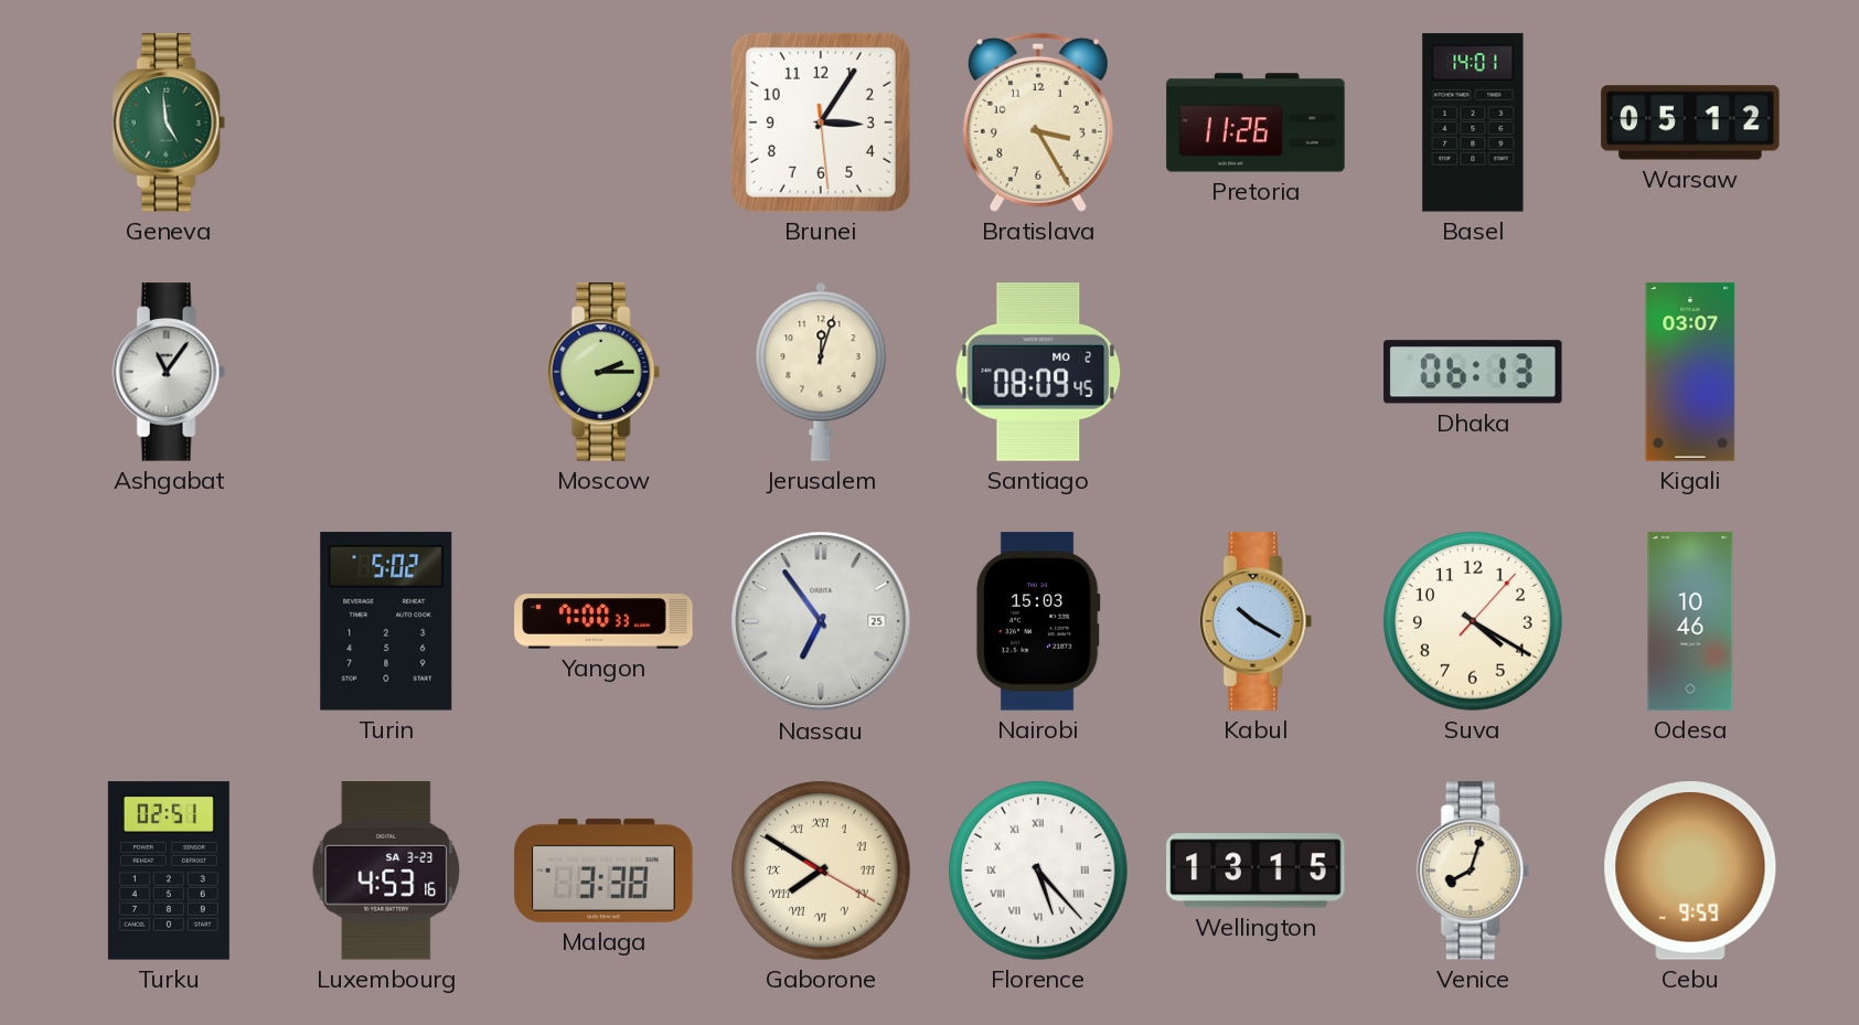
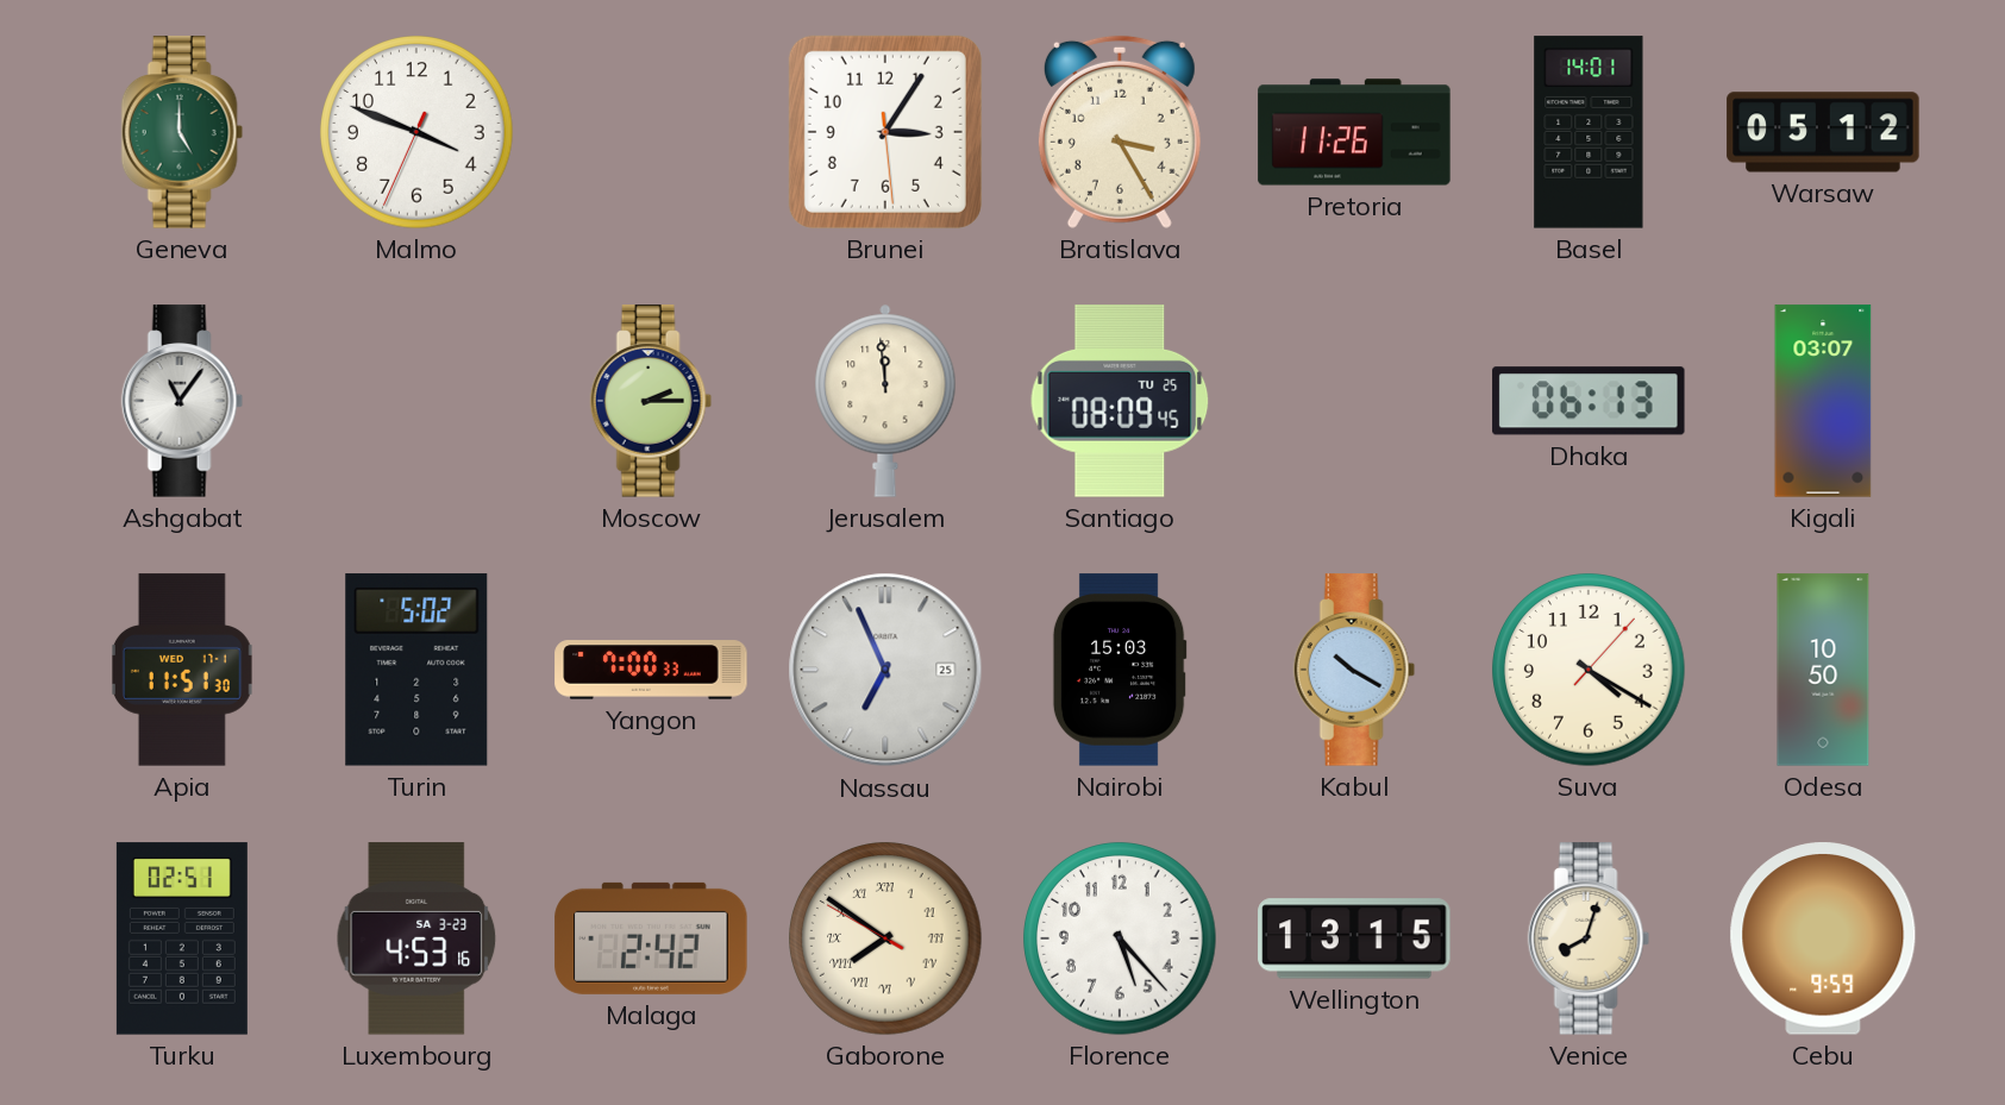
Geneva: 4:59 -> 5:00 (182, 132)
Malmo: none -> 3:48 (416, 132)
Jerusalem: 12:03 -> 11:59 (885, 401)
Santiago date: MO 2 -> TU 25 (1120, 401)
Apia: none -> 11:51 (183, 670)
Nassau: 6:54 -> 6:56 (885, 670)
Odesa: 10:46 -> 10:50 (1823, 670)
Malaga: 3:38 -> 2:42 (651, 938)
Gaborone: 7:50:20 -> 7:50:50 (885, 938)
Florence numerals: Roman -> Arabic (1120, 938)
